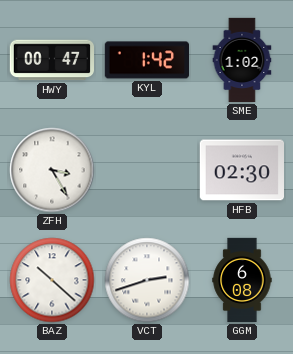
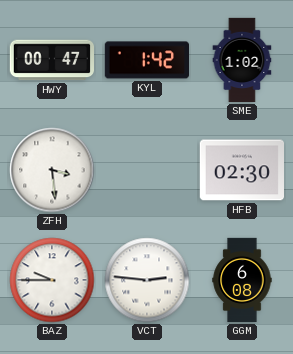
ZFH: 3:25 -> 3:29 (52, 170)
BAZ: 10:22 -> 9:45 (52, 280)
VCT: 2:42 -> 2:46 (147, 280)
